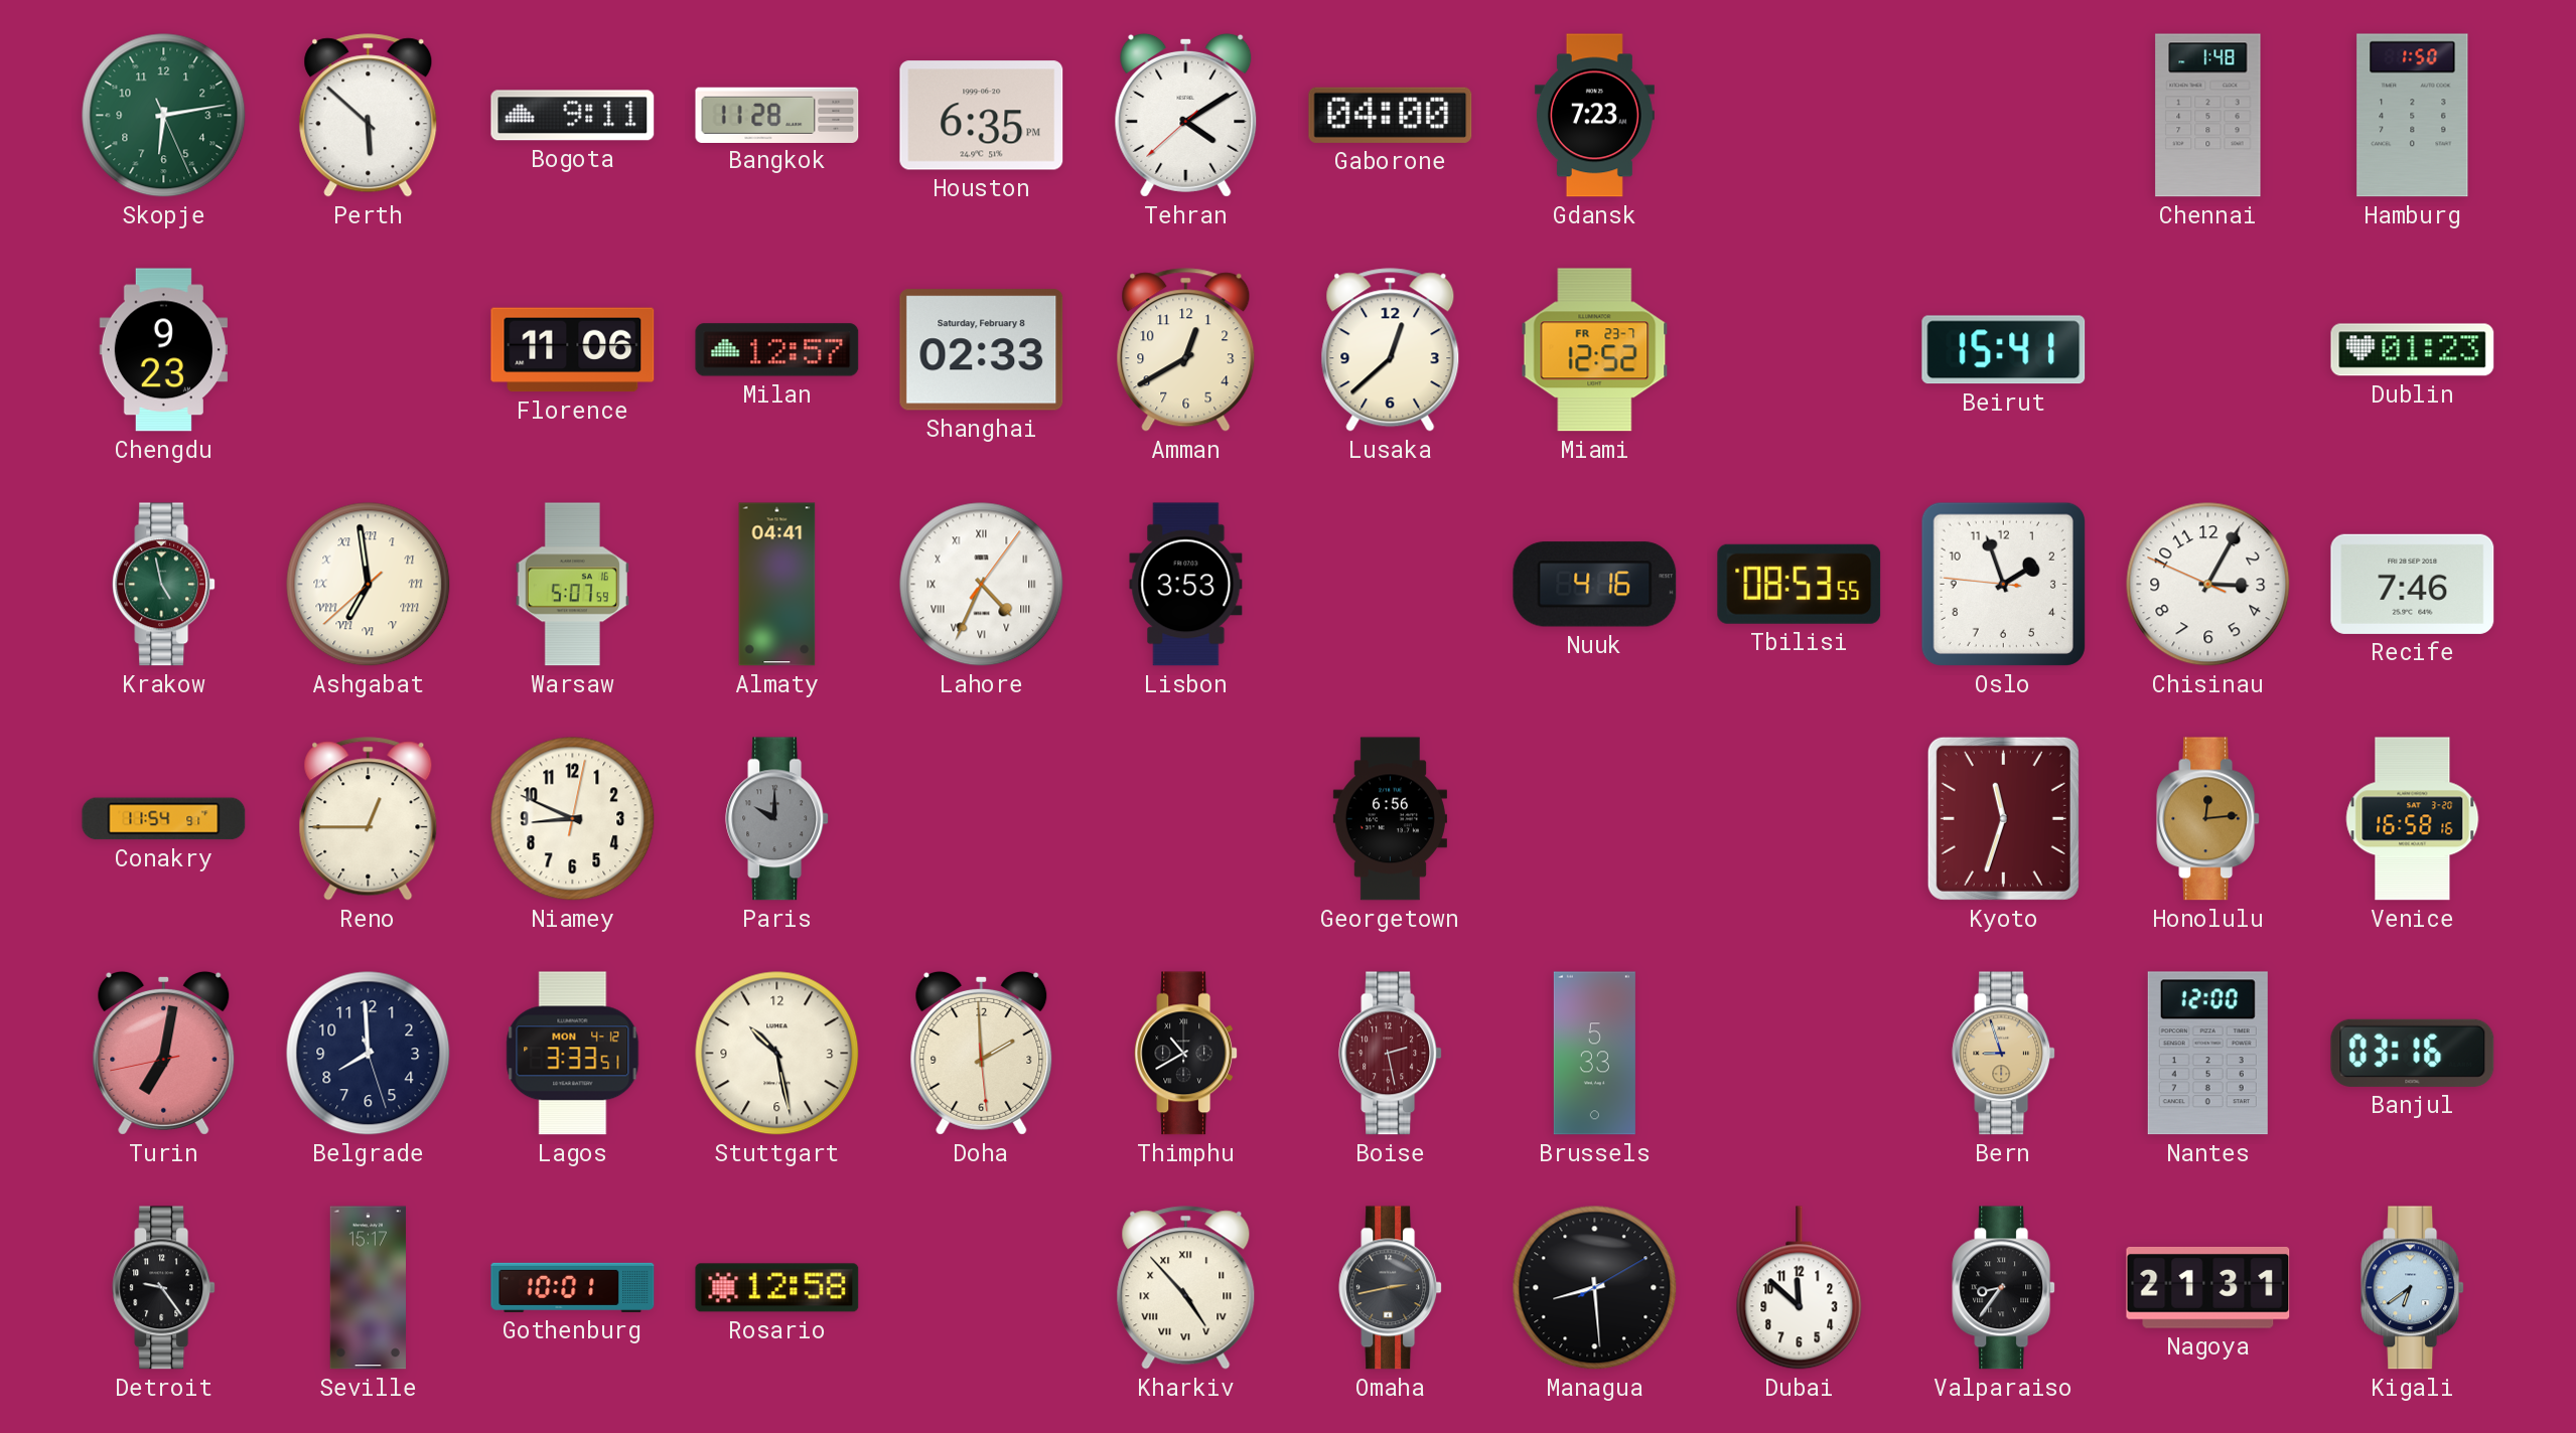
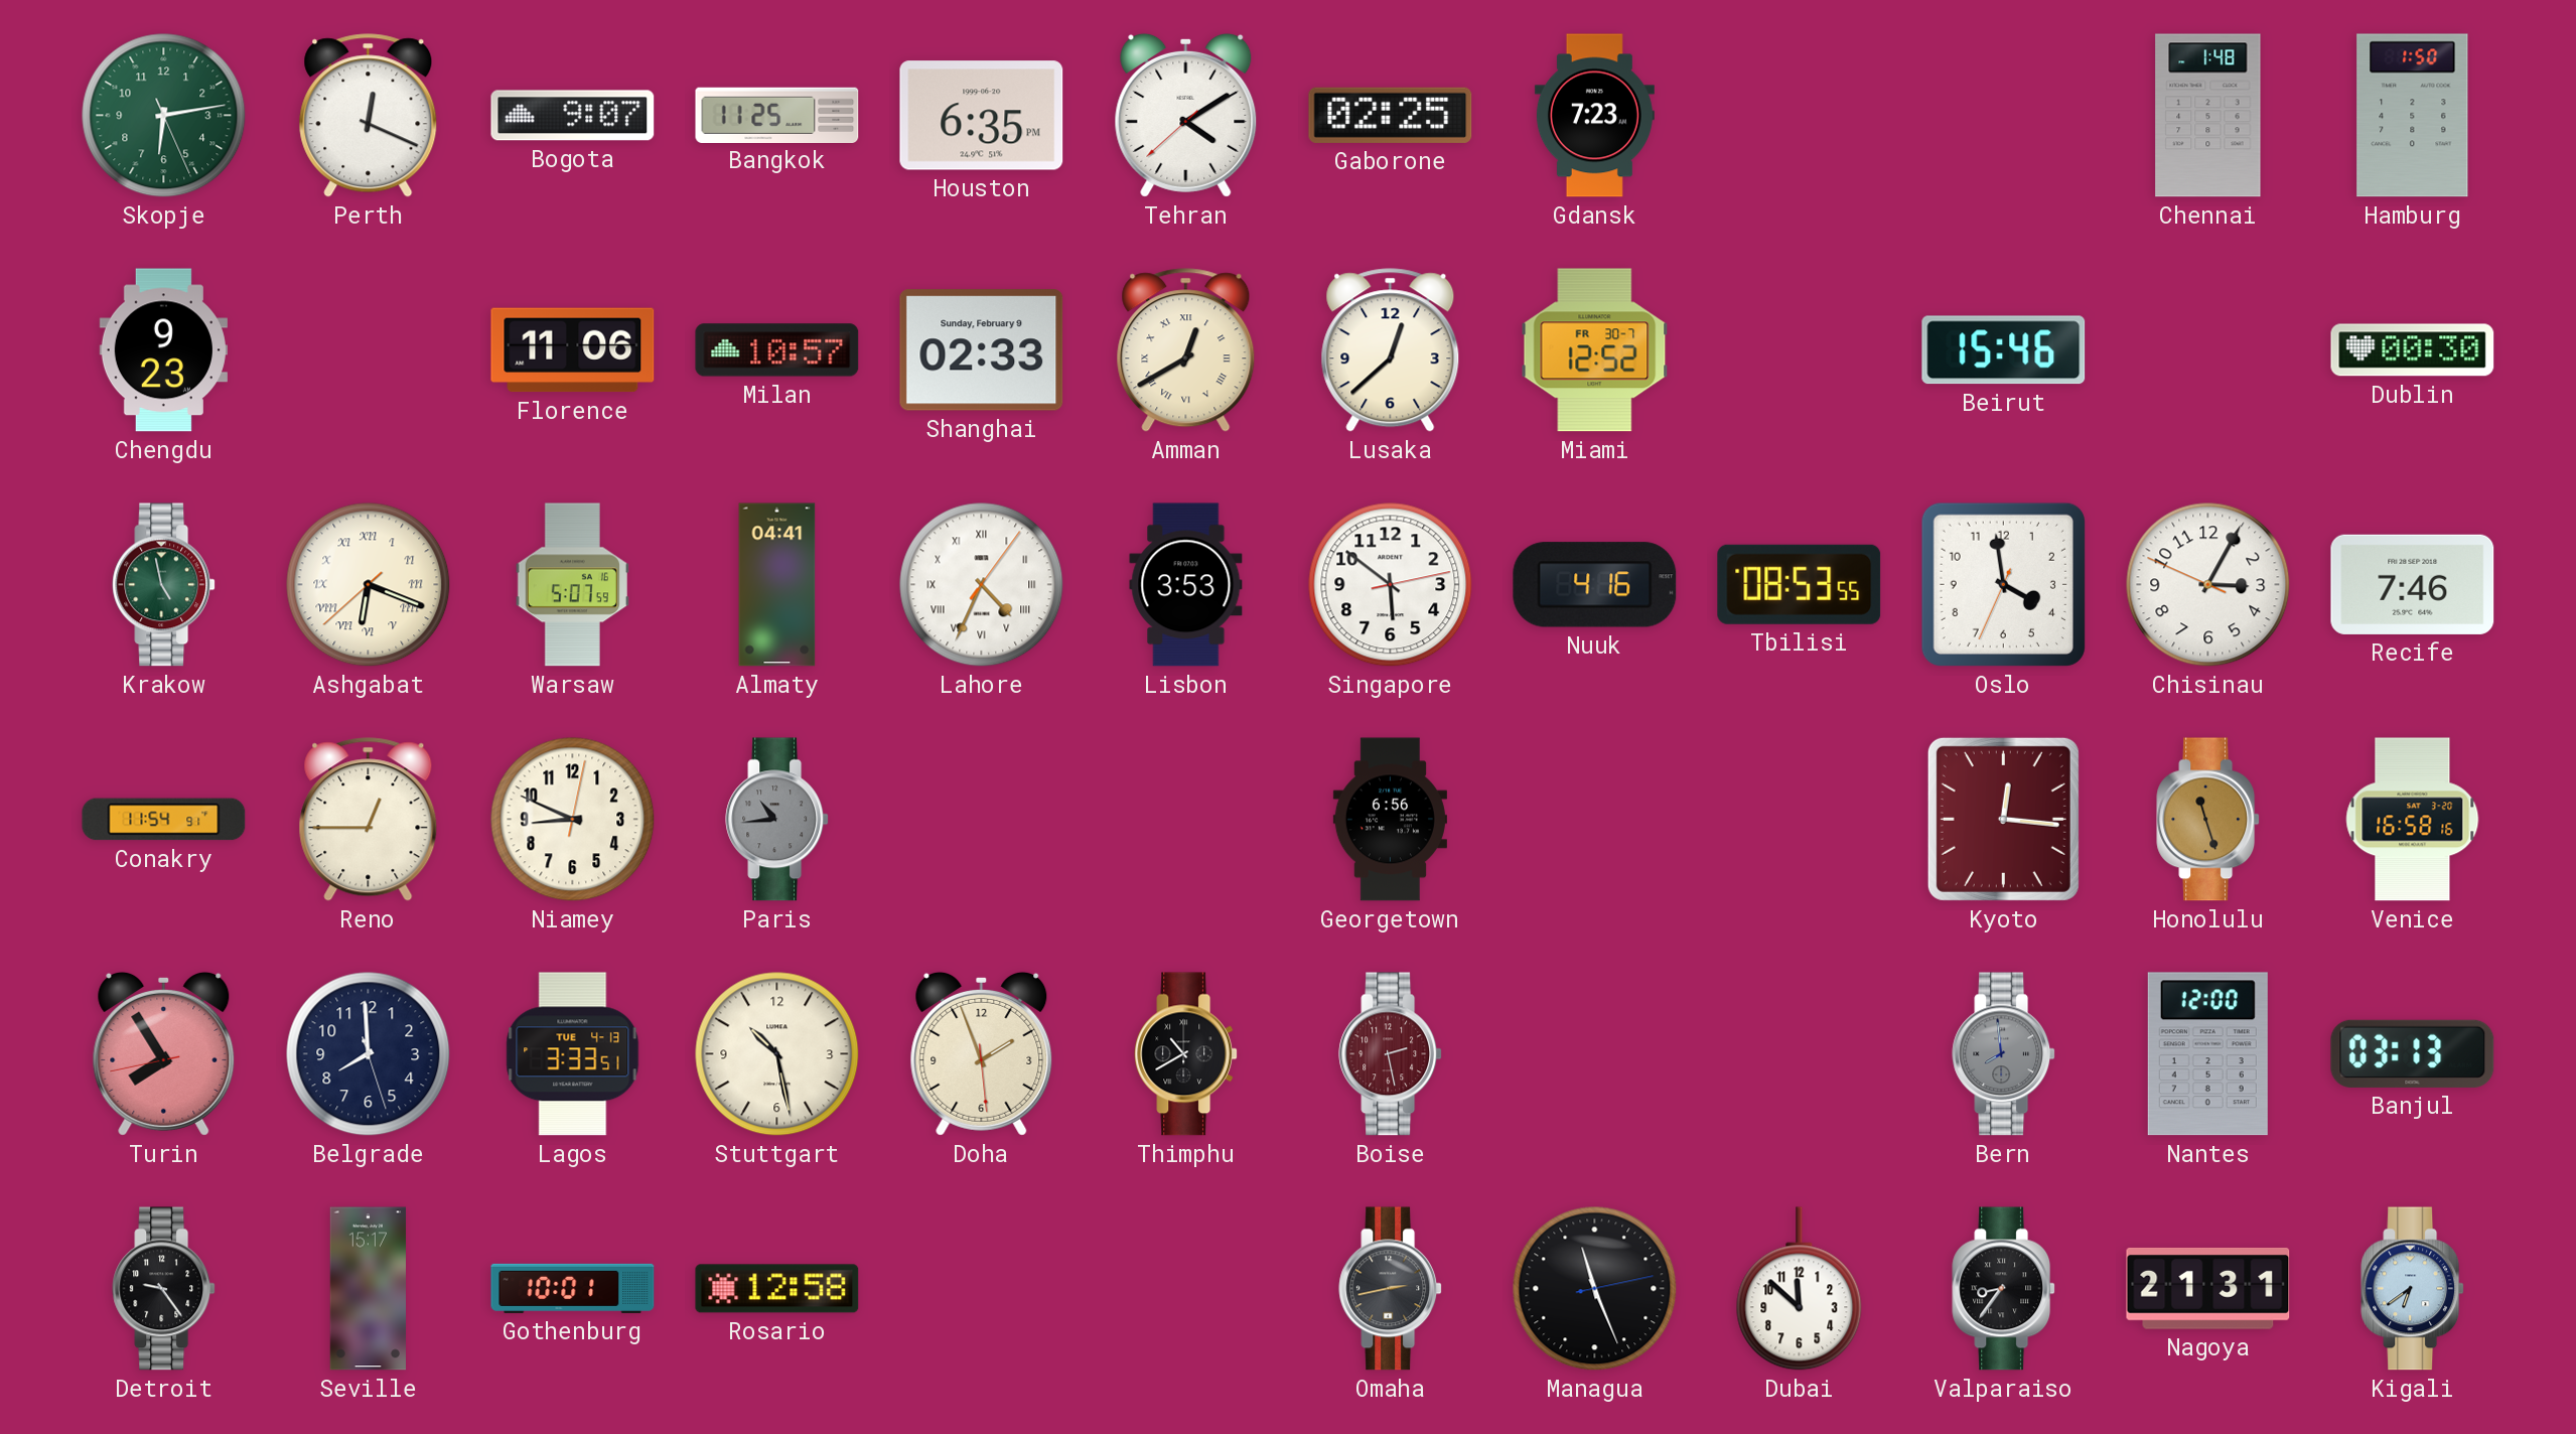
Perth: 5:52 -> 12:19 (369, 116)
Bogota: 9:11 -> 9:07 (573, 116)
Bangkok: 11:28 -> 11:25 (777, 115)
Gaborone: 04:00 -> 02:25 (1391, 115)
Milan: 12:57 -> 10:57 (777, 350)
Shanghai date: Saturday, February 8 -> Sunday, February 9 (982, 350)
Amman numerals: Arabic -> Roman (1186, 350)
Miami date: FR 23-7 -> FR 30-7 (1595, 350)
Beirut: 15:41 -> 15:46 (2004, 350)
Dublin: 01:23 -> 00:30 (2413, 350)
Ashgabat: 6:58 -> 6:18 (369, 585)
Singapore: none -> 5:51 (1391, 585)
Oslo: 1:56 -> 3:58 (2003, 584)
Paris: 10:00 -> 10:44 (777, 820)
Kyoto: 11:33 -> 12:16 (2003, 819)
Honolulu: 12:14 -> 11:27 (2208, 820)
Turin: 7:01 -> 7:54 (164, 1053)
Lagos date: MON 4-12 -> TUE 4-13 (573, 1054)
Doha: 1:59 -> 1:56 (982, 1053)
Brussels: 5:33 -> none (1594, 1054)
Bern: 8:57 -> 7:59 (2004, 1054)
Bern dial: champagne -> grey (2004, 1054)
Banjul: 03:16 -> 03:13 (2413, 1053)
Kharkiv: 4:53 -> none (1186, 1288)
Managua: 8:29 -> 11:26 (1595, 1289)
